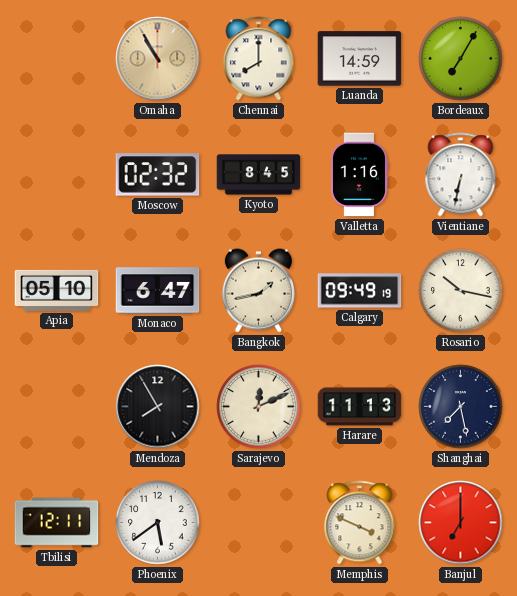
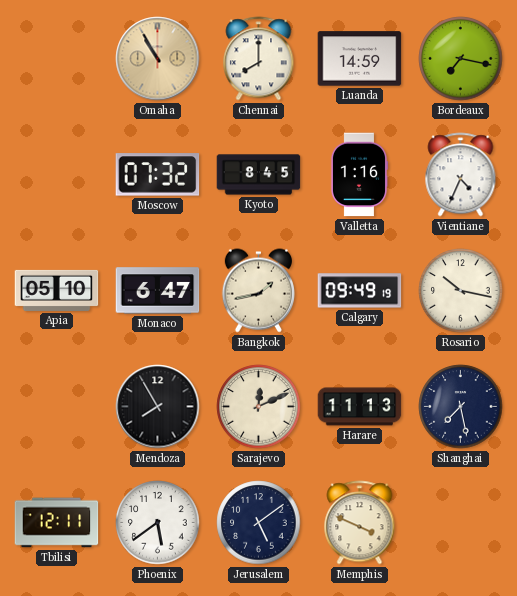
Bordeaux: 7:05 -> 7:17 (461, 59)
Moscow: 02:32 -> 07:32 (158, 175)
Vientiane: 6:32 -> 4:34 (461, 175)
Jerusalem: none -> 5:09 (259, 523)
Banjul: 7:00 -> none (461, 523)
